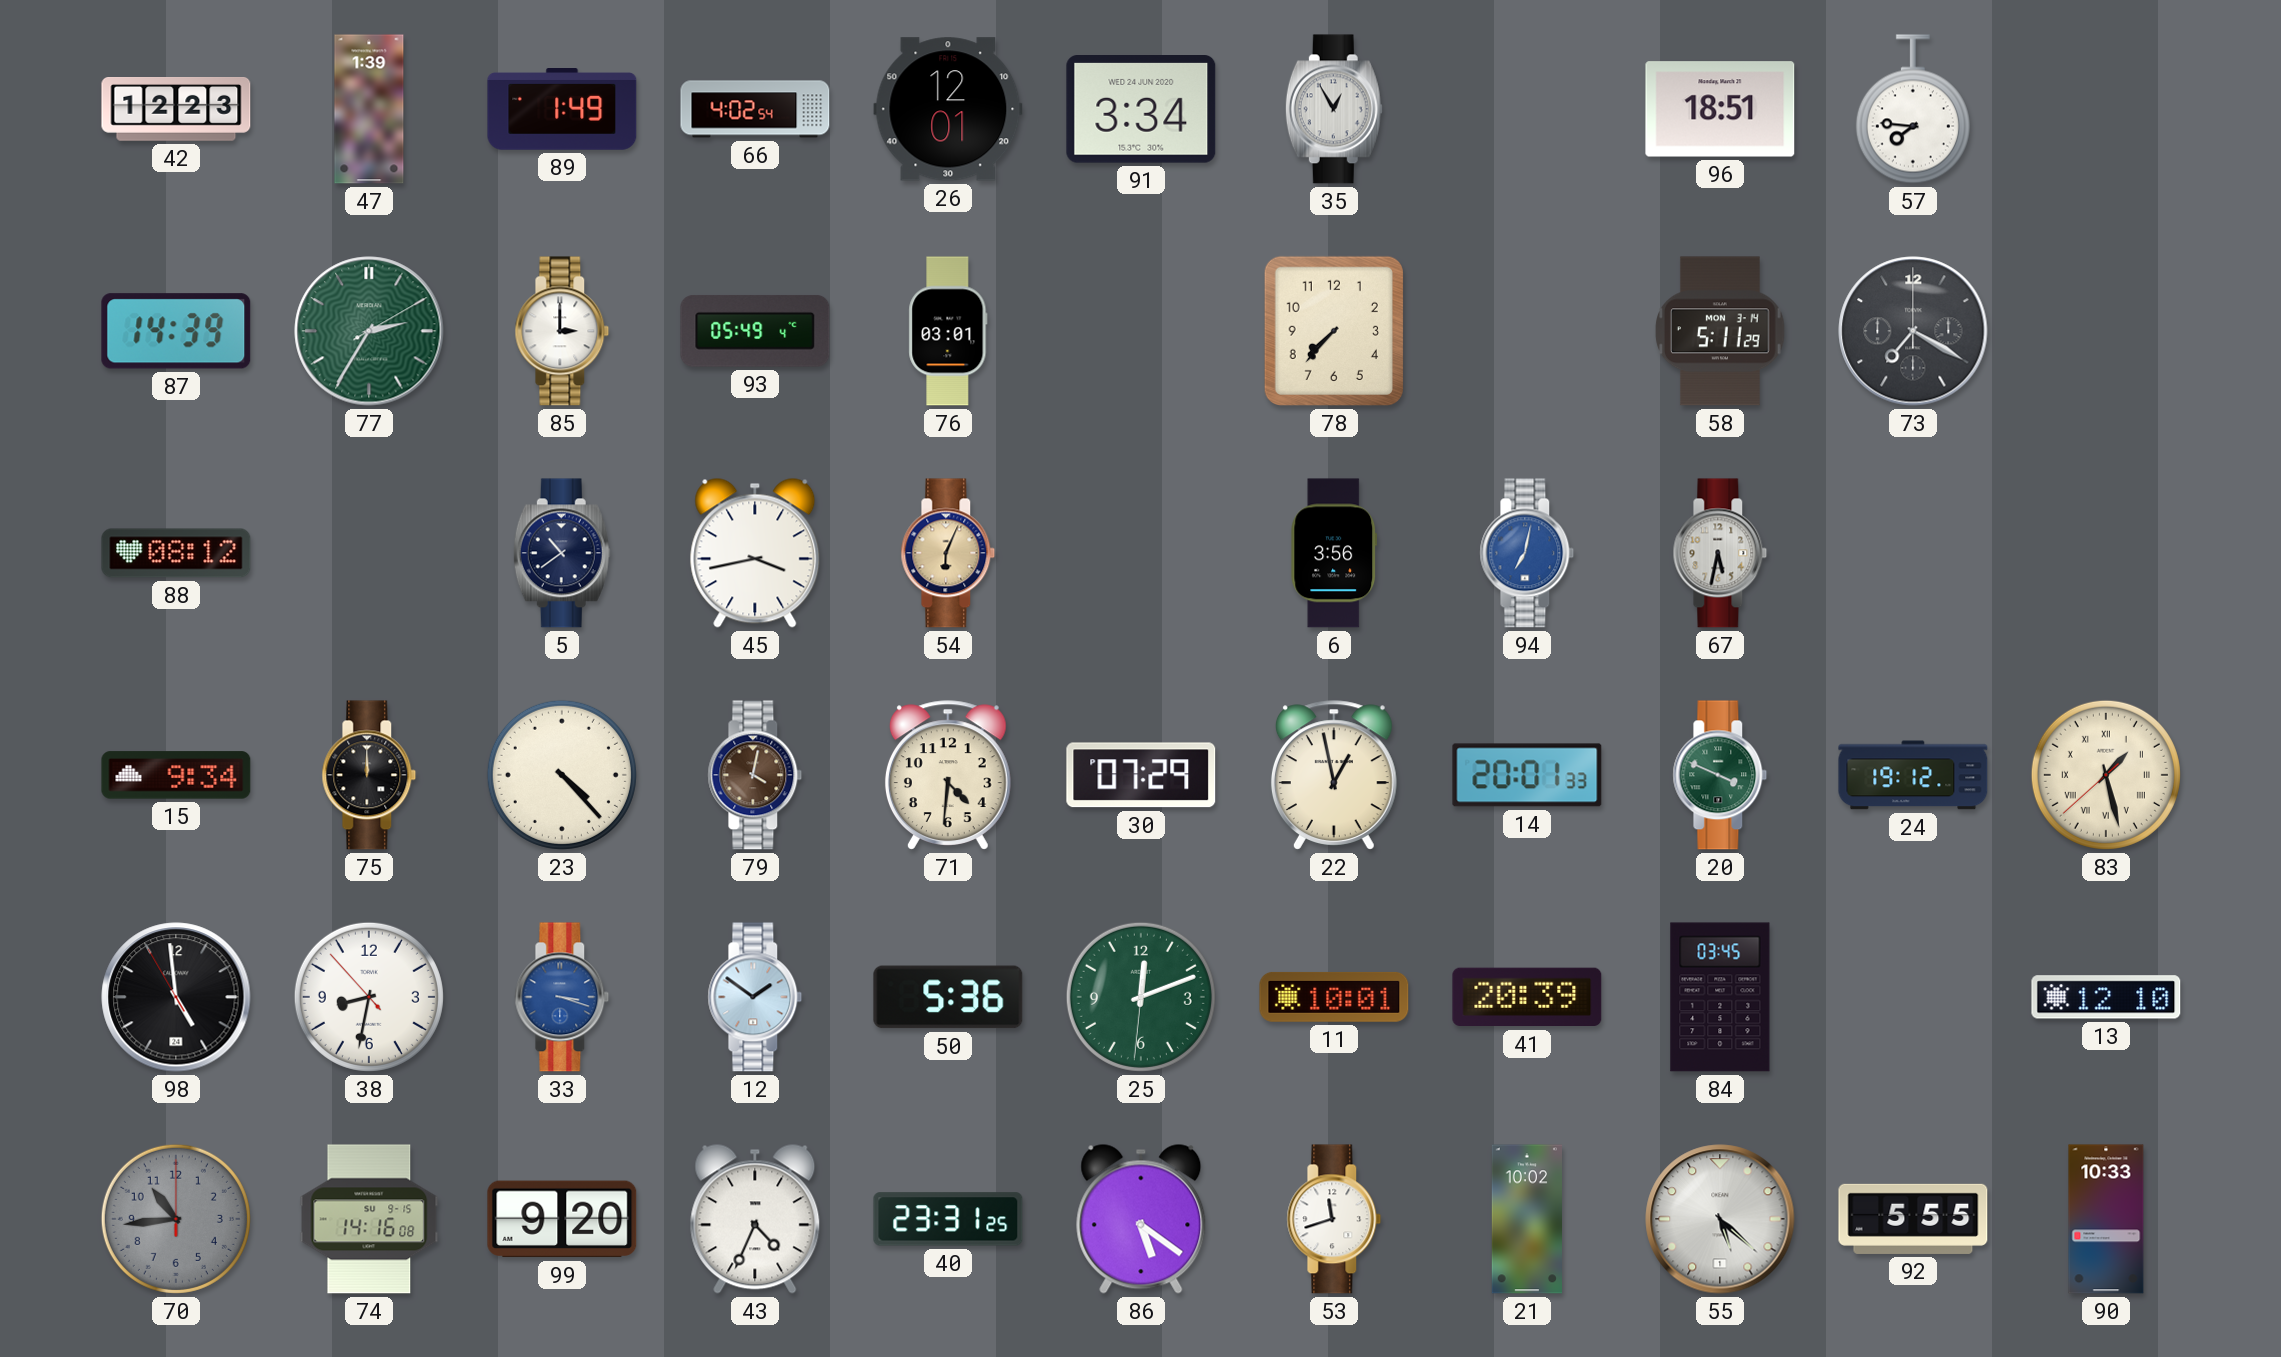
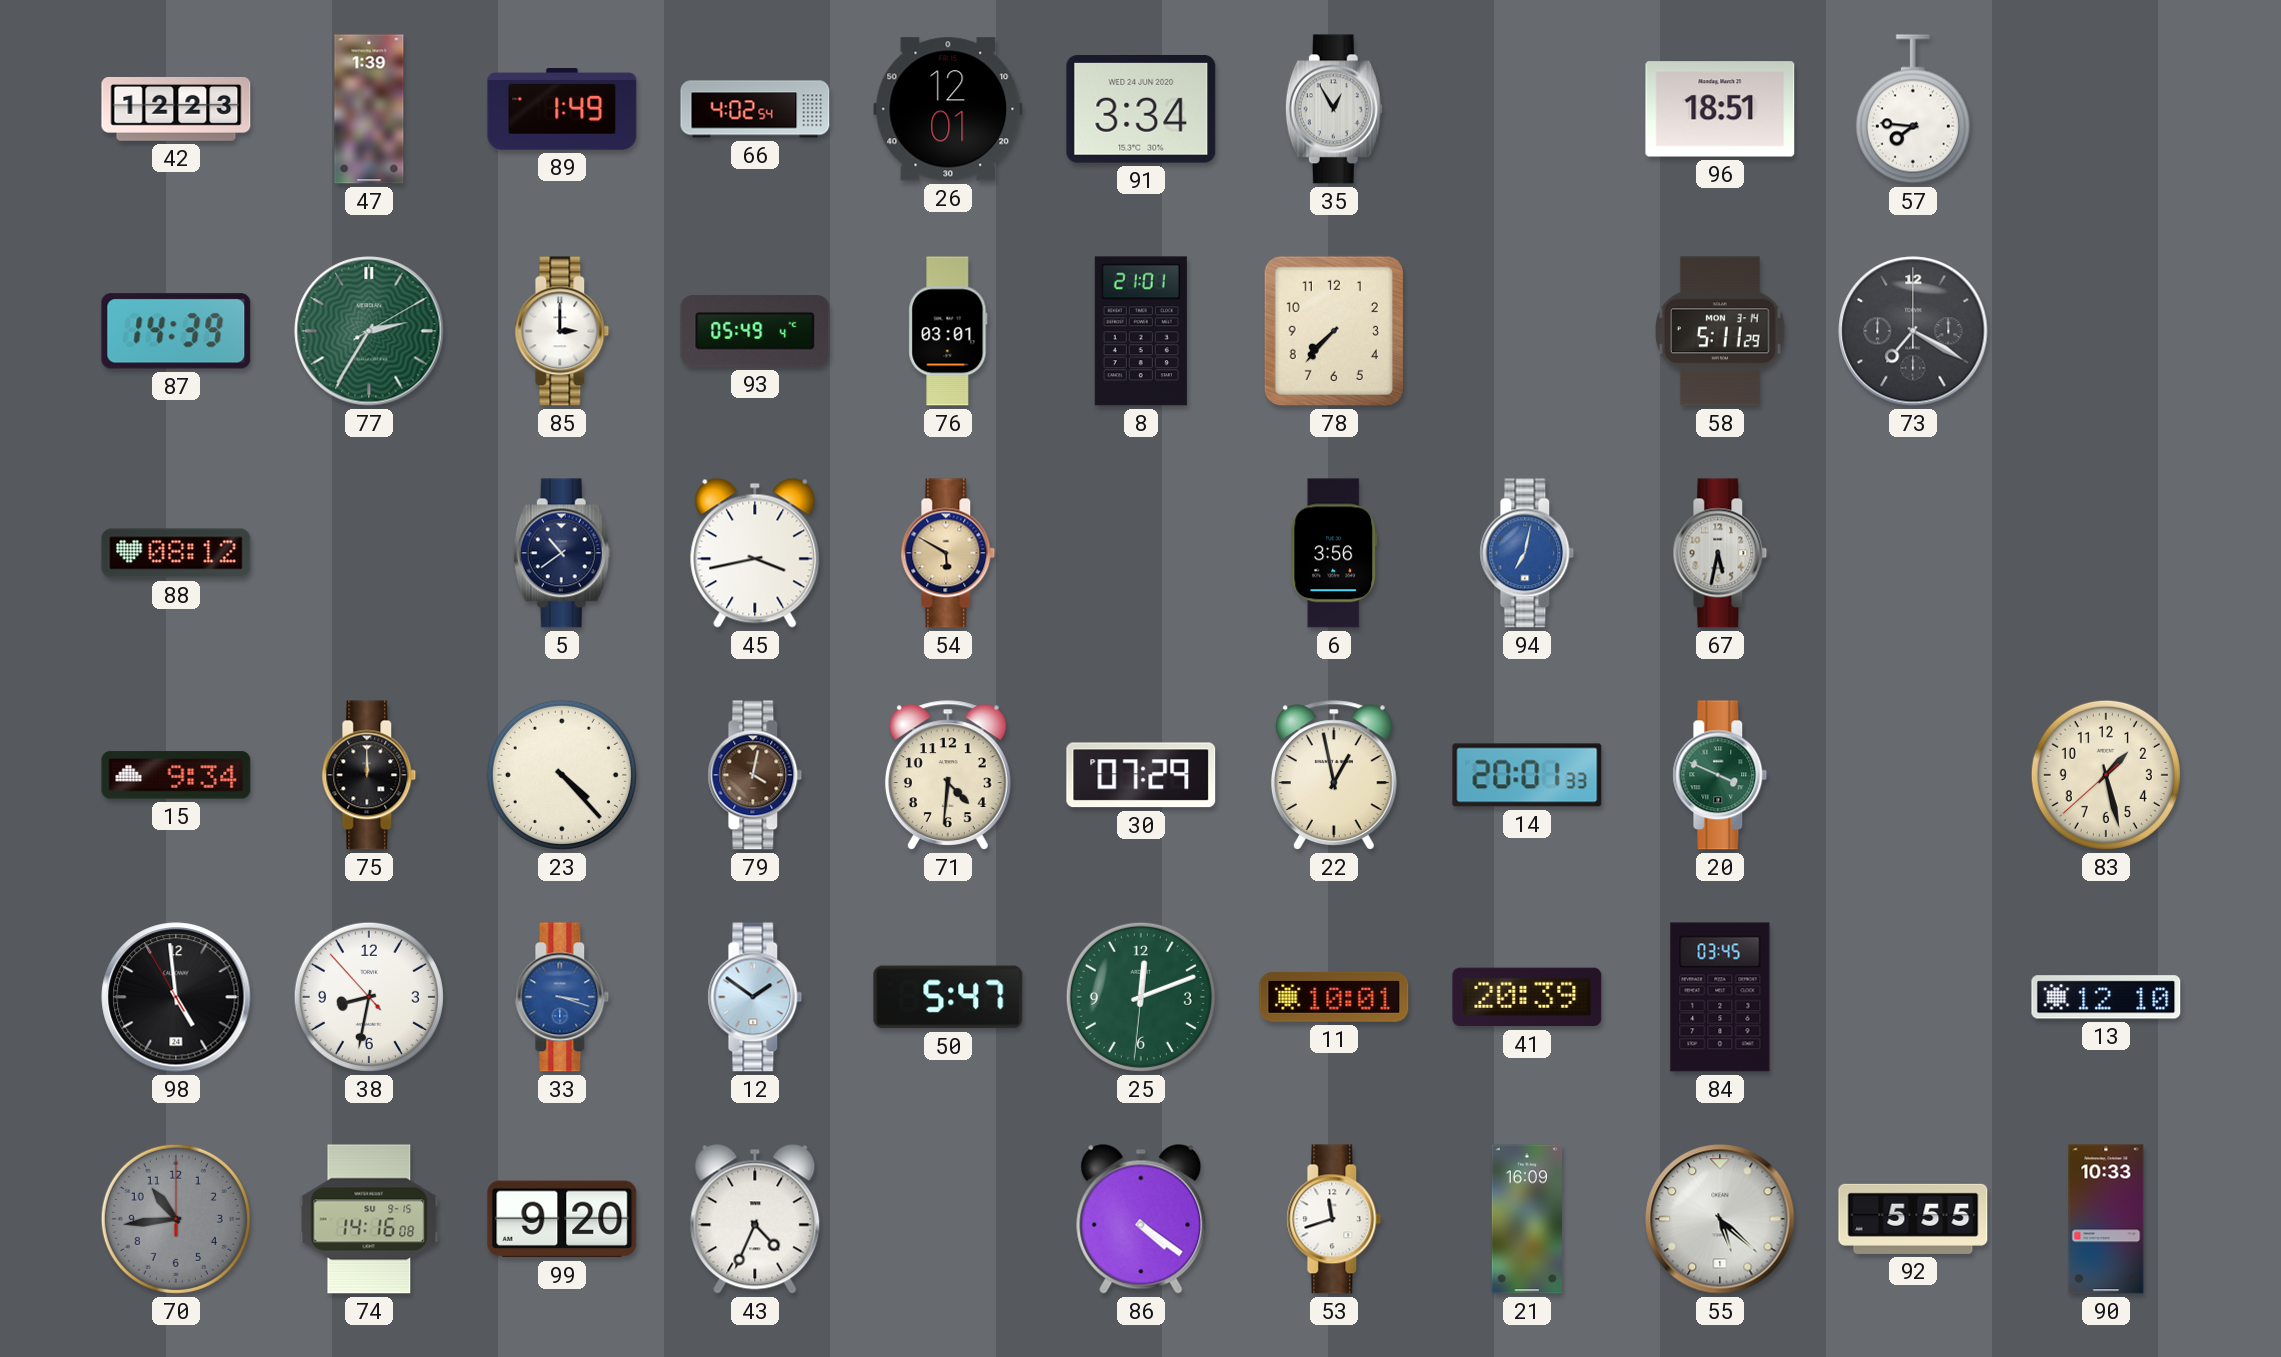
8: none -> 21:01 (1141, 331)
54: 6:04 -> 5:50 (948, 553)
24: 19:12 -> none (1913, 775)
83 numerals: Roman -> Arabic (2106, 775)
50: 5:36 -> 5:47 (948, 997)
40: 23:31 -> none (948, 1219)
86: 5:21 -> 4:21 (1141, 1219)
21: 10:02 -> 16:09 (1526, 1219)
